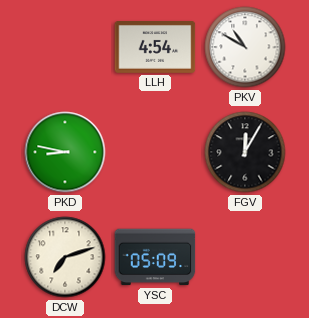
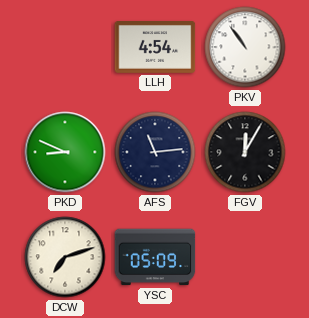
PKV: 10:50 -> 10:54 (245, 47)
PKD: 8:47 -> 8:49 (65, 152)
AFS: none -> 11:14 (155, 152)
